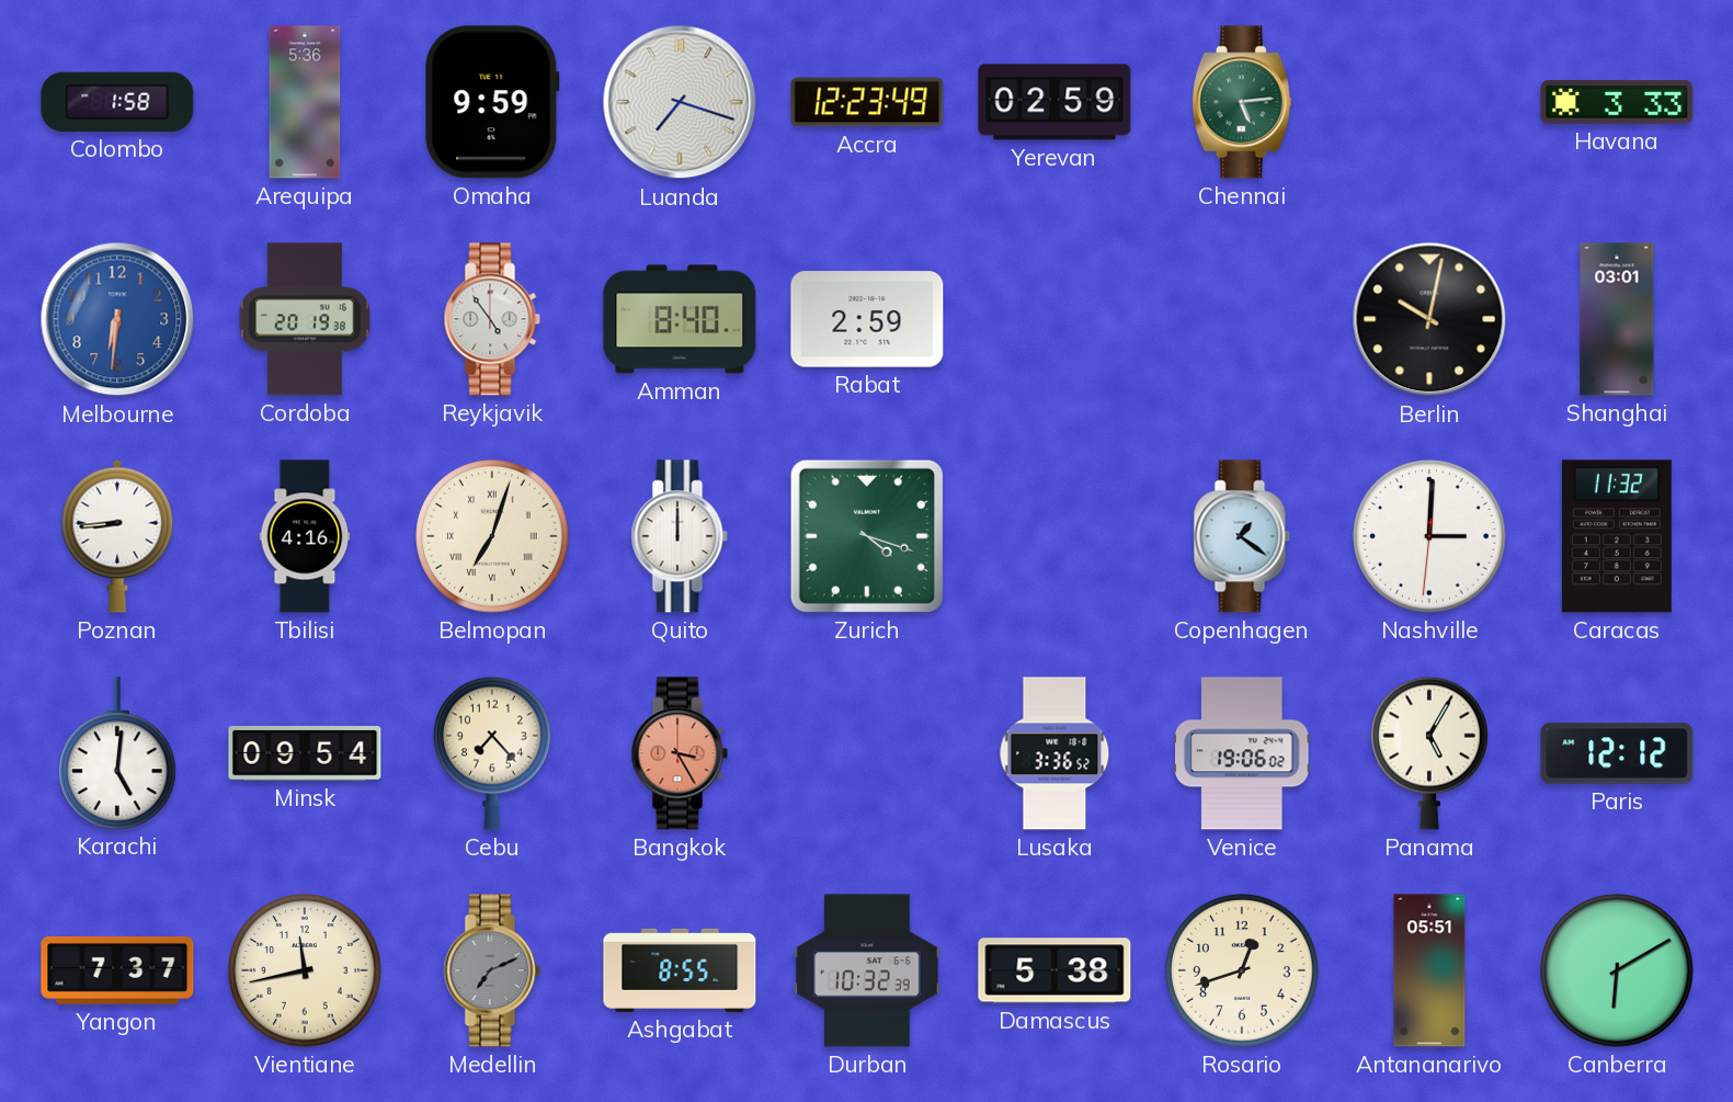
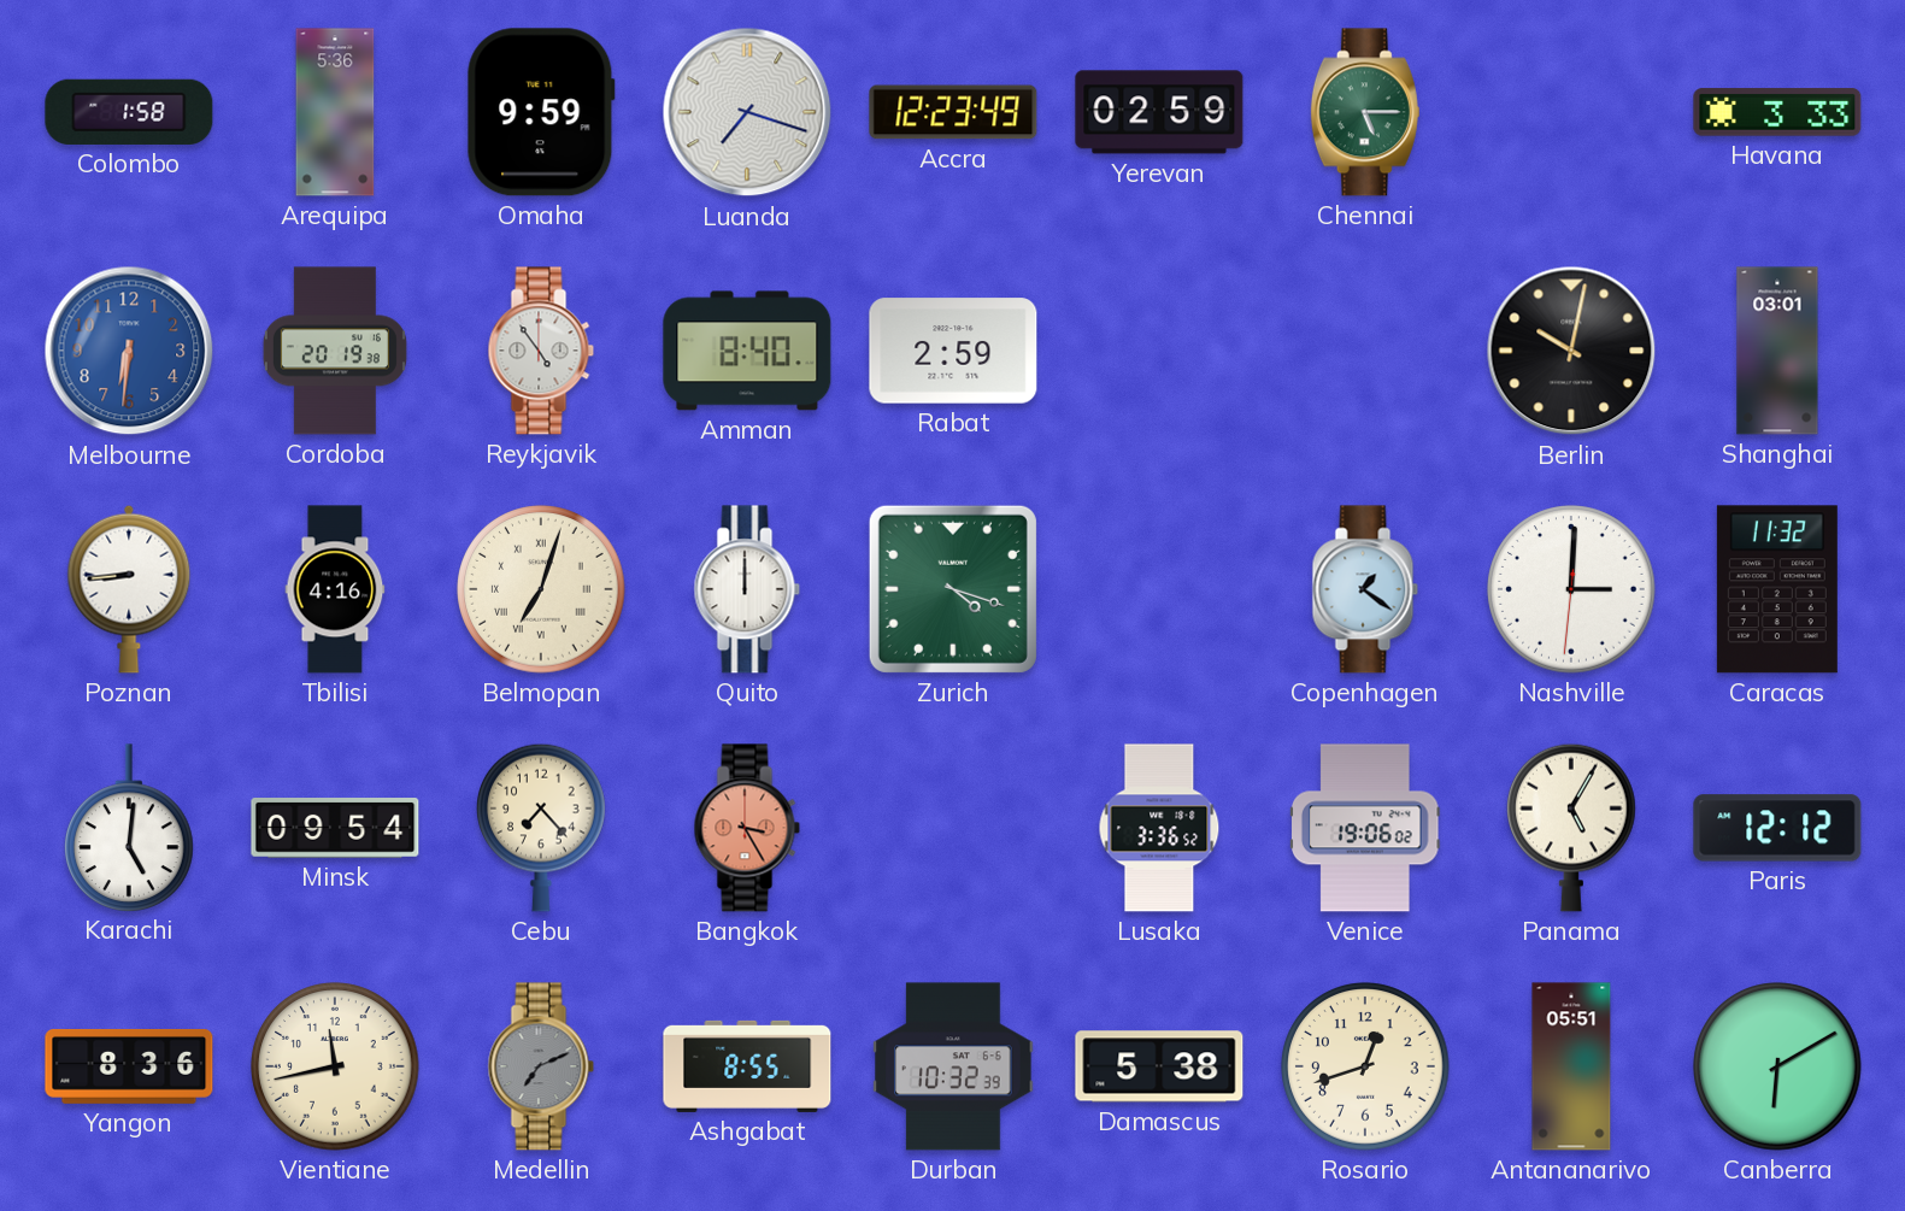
Chennai: 5:14 -> 5:15 (1365, 112)
Yangon: 7:37 -> 8:36 (129, 1066)
